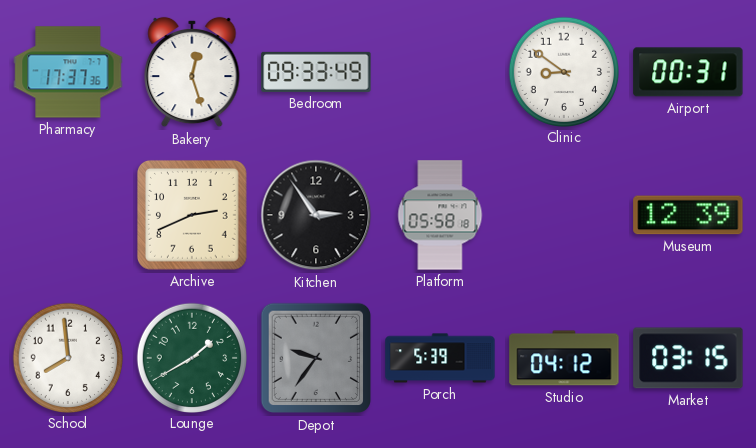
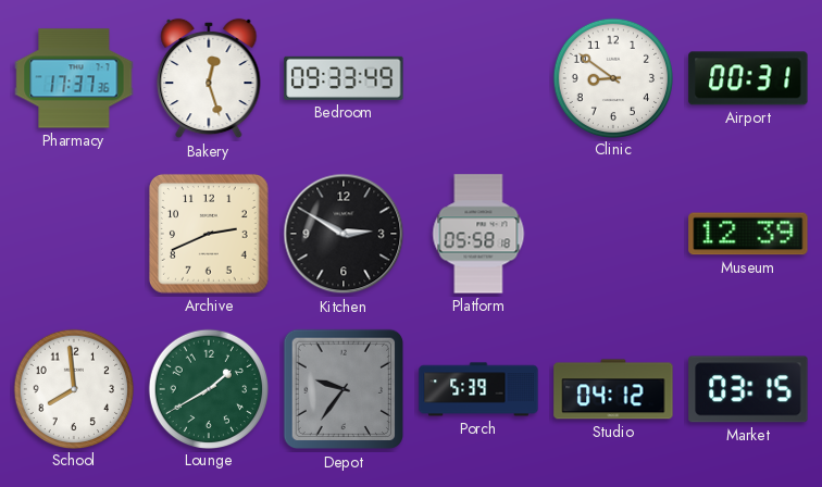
Kitchen: 2:54 -> 2:50 (344, 234)
